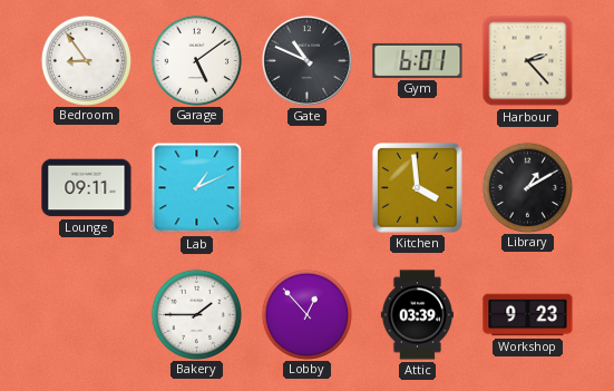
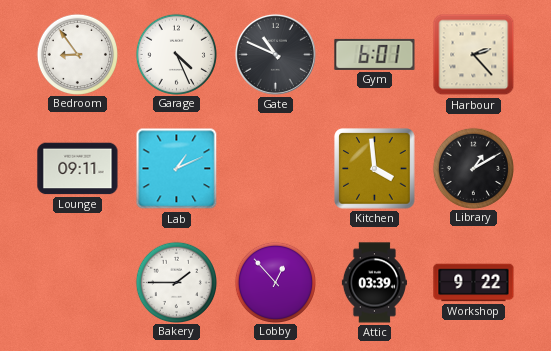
Garage: 5:09 -> 4:26 (176, 54)
Workshop: 9:23 -> 9:22 (474, 283)
